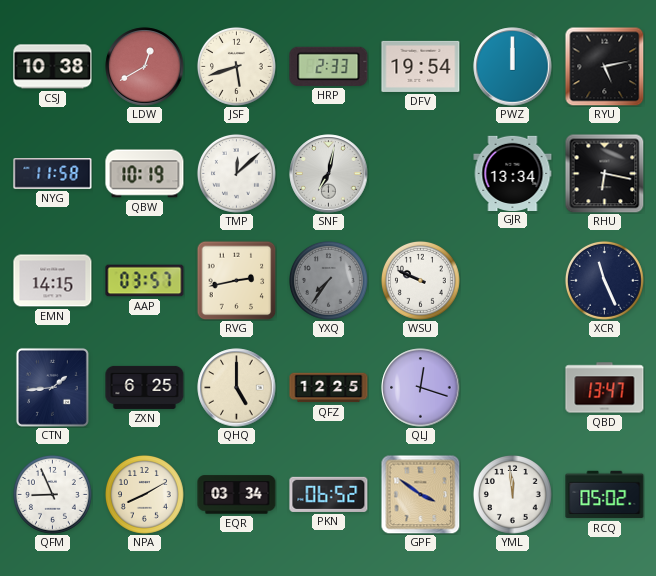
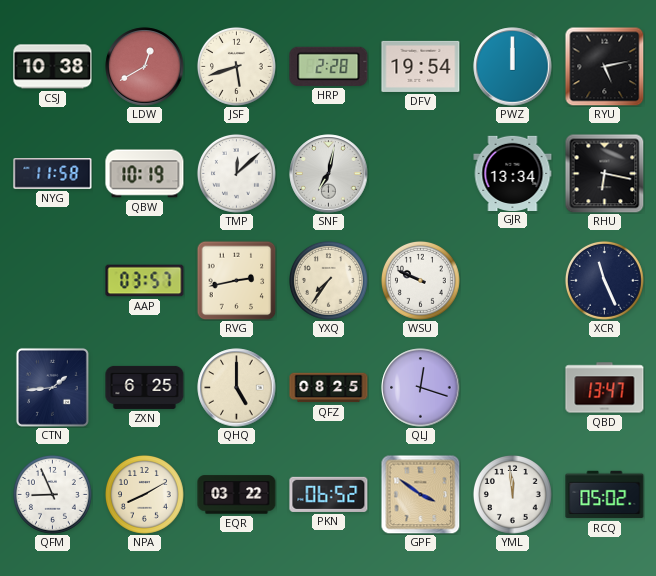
HRP: 2:33 -> 2:28 (329, 66)
EMN: 14:15 -> none (53, 281)
YXQ dial: grey -> cream (328, 280)
QFZ: 12:25 -> 08:25 (329, 388)
EQR: 03:34 -> 03:22 (237, 495)
